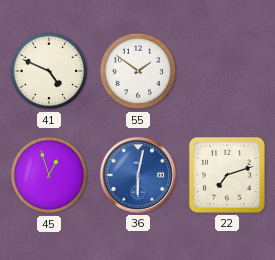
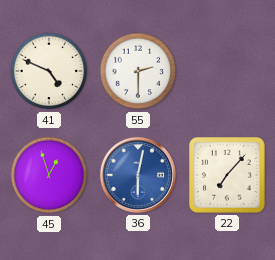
55: 1:51 -> 2:30 (138, 71)
22: 7:12 -> 7:07 (228, 176)
